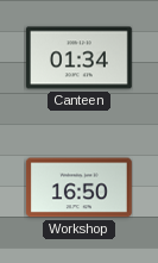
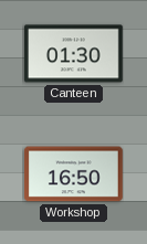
Canteen: 01:34 -> 01:30 (73, 54)
